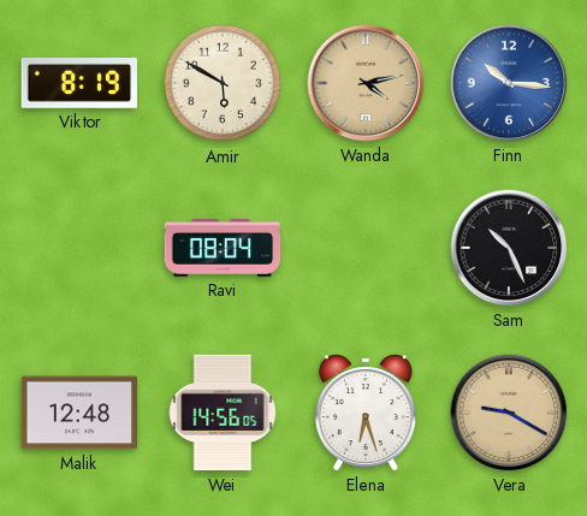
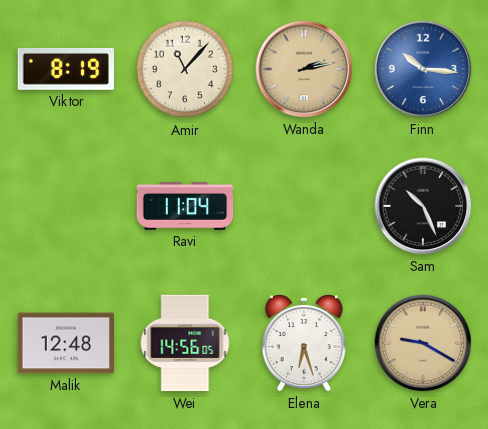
Amir: 5:50 -> 11:07 (185, 69)
Wanda: 4:13 -> 2:13 (304, 69)
Ravi: 08:04 -> 11:04 (185, 206)
